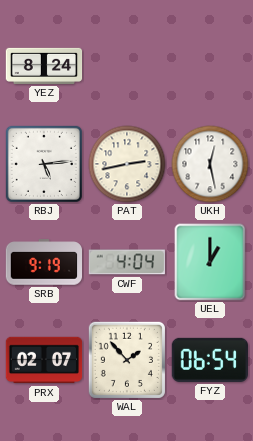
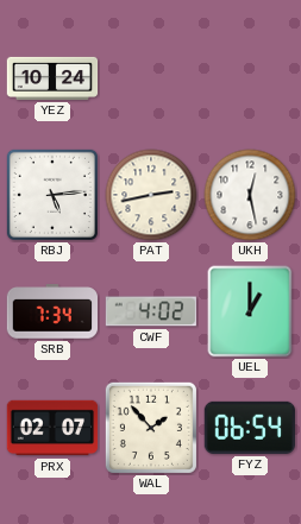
YEZ: 8:24 -> 10:24 (52, 78)
SRB: 9:19 -> 7:34 (51, 311)
CWF: 4:04 -> 4:02 (150, 311)
